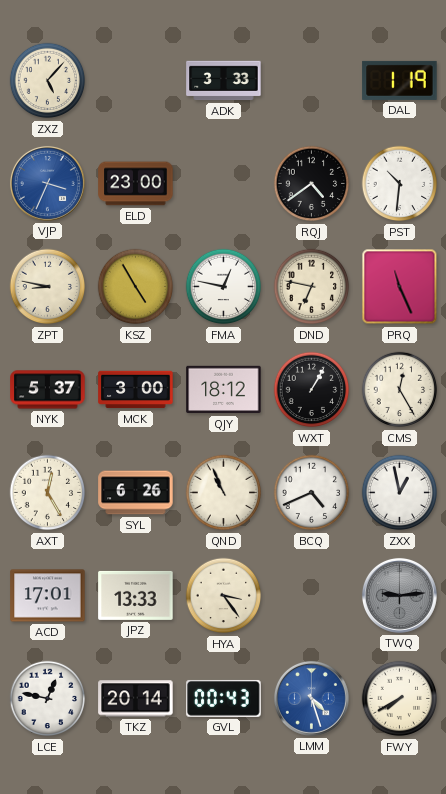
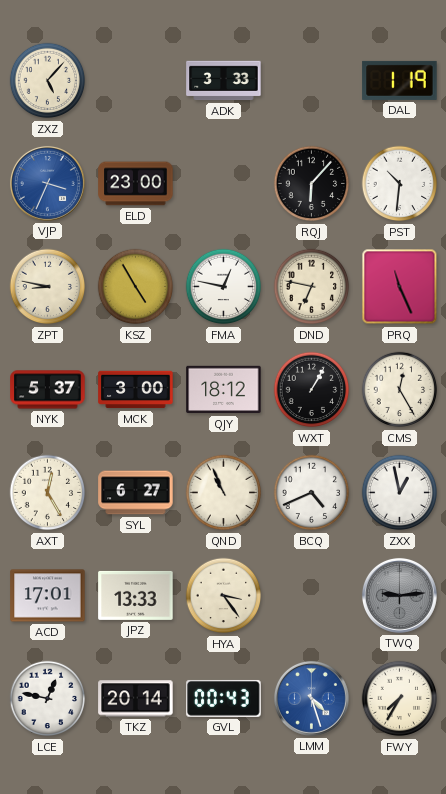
RQJ: 4:39 -> 6:07 (312, 184)
SYL: 6:26 -> 6:27 (136, 493)
FWY: 7:40 -> 7:35 (400, 699)
